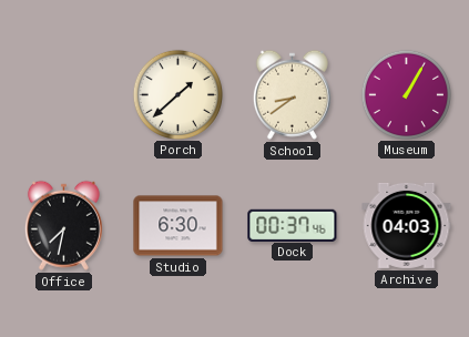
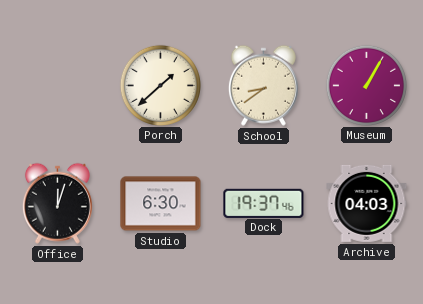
Office: 7:32 -> 12:03 (57, 203)
Dock: 00:37 -> 19:37 (264, 203)
